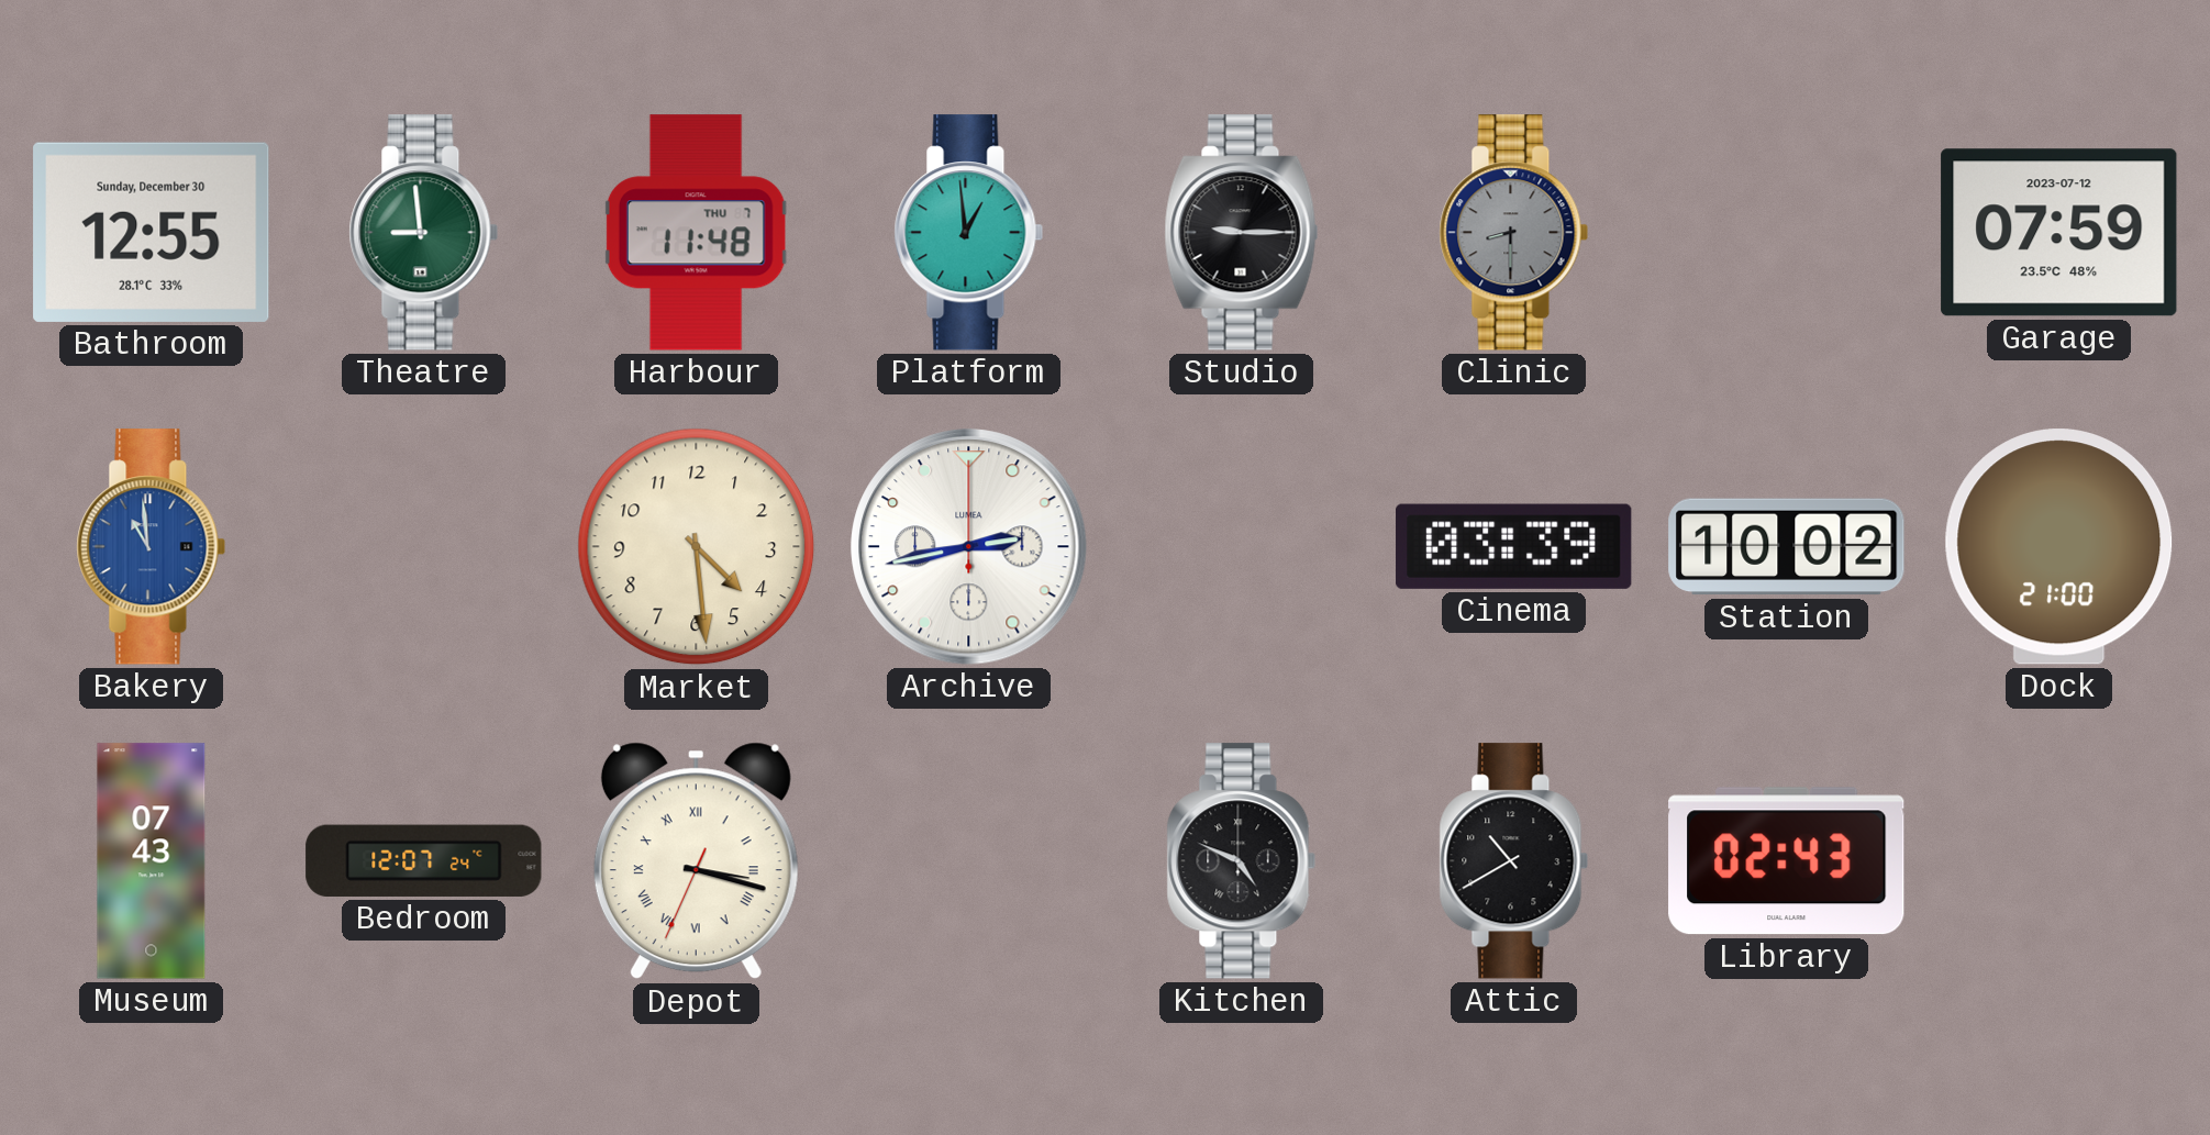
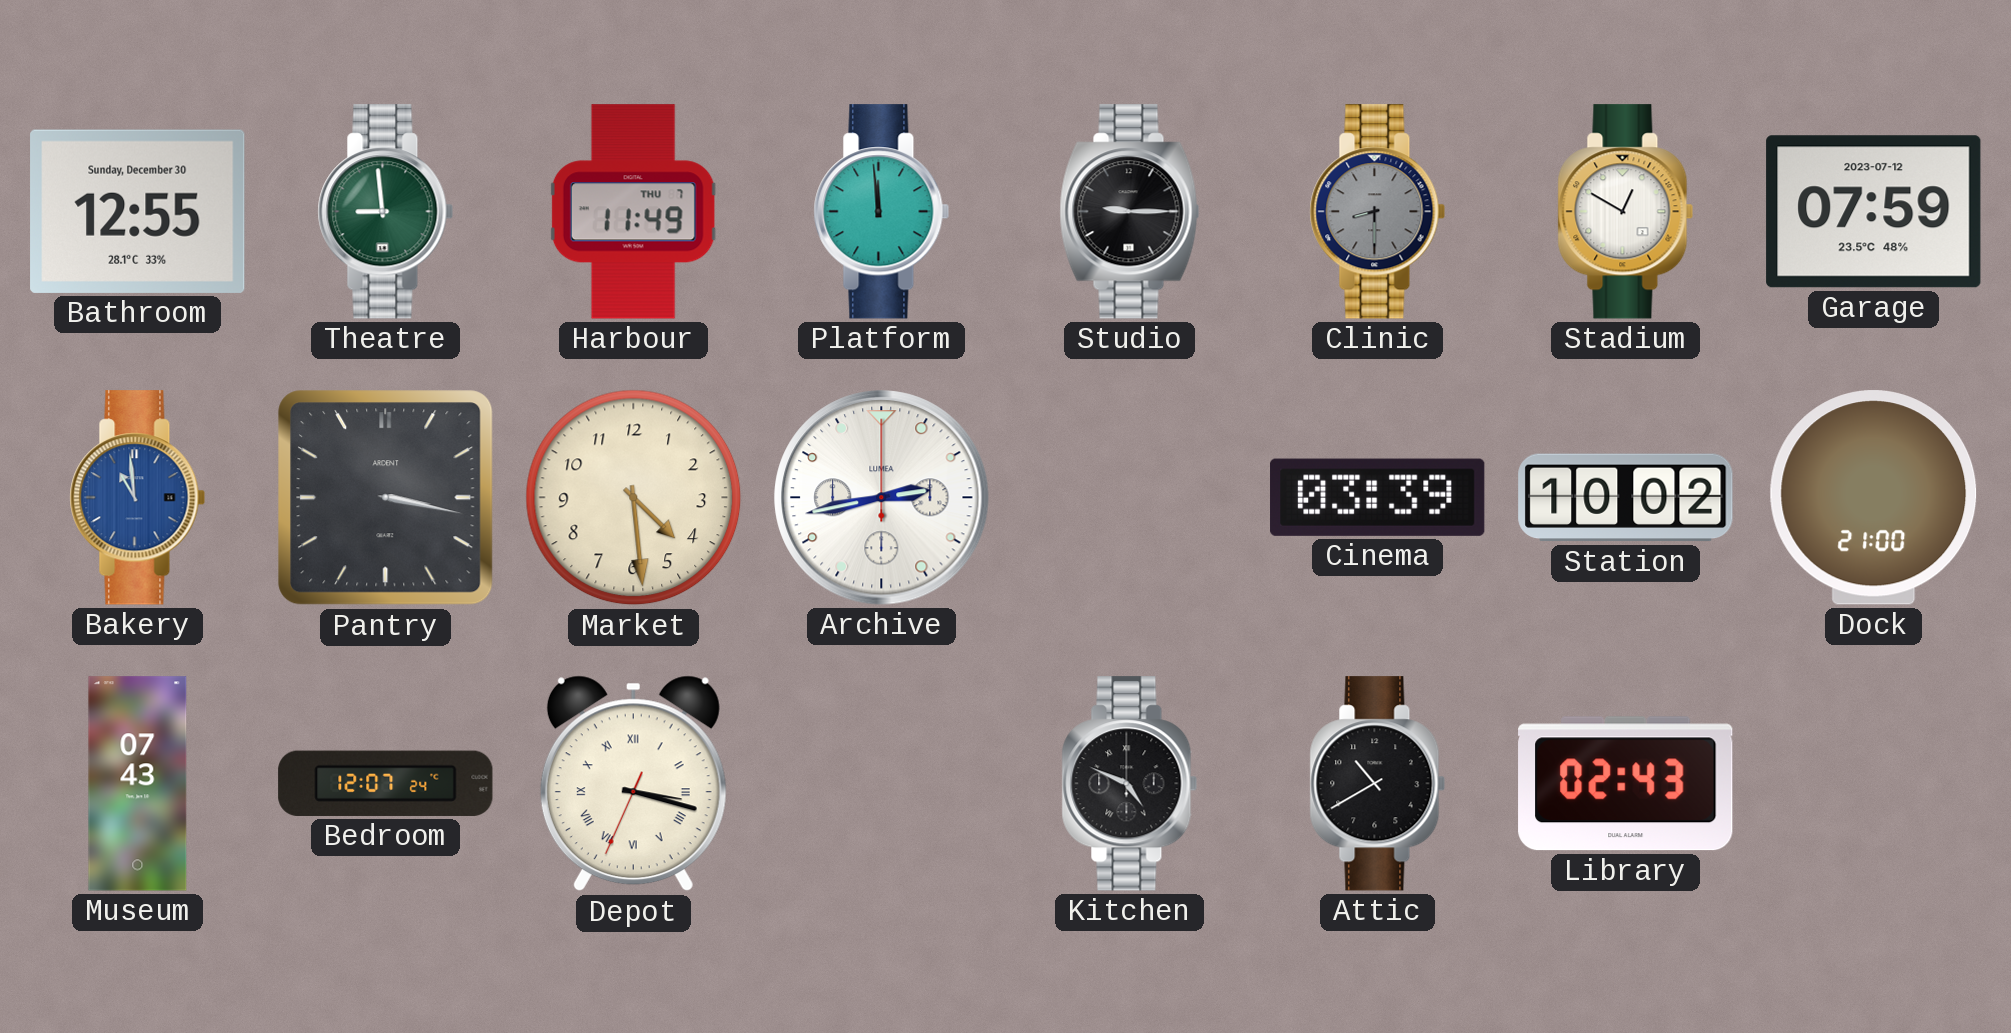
Harbour: 11:48 -> 11:49 (634, 212)
Platform: 12:59 -> 11:59 (882, 212)
Stadium: none -> 12:50 (1626, 212)
Pantry: none -> 3:17 (386, 498)
